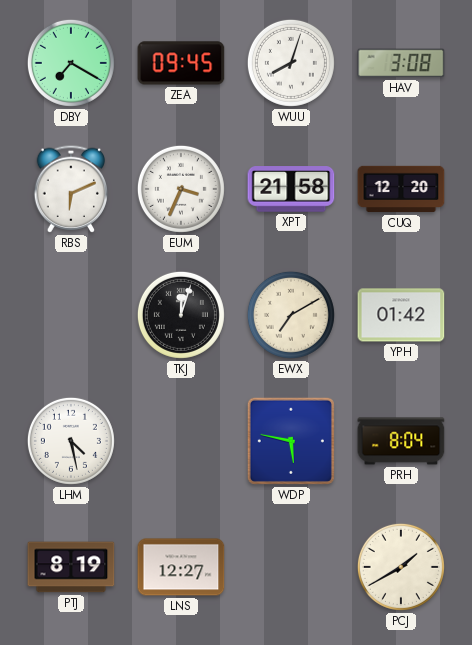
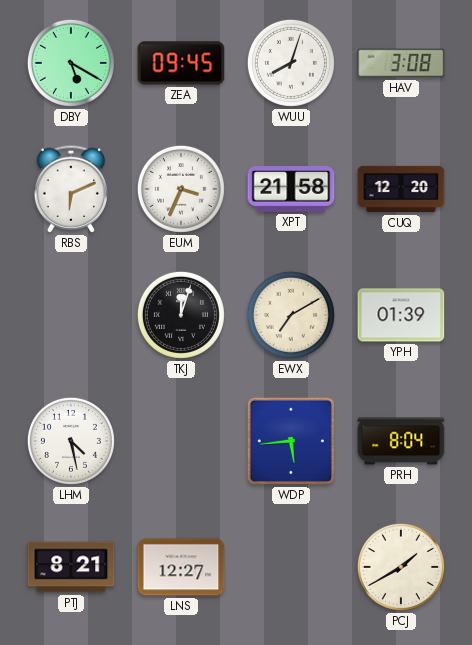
DBY: 7:20 -> 5:20 (71, 63)
YPH: 01:42 -> 01:39 (401, 315)
WDP: 5:47 -> 5:44 (291, 441)
PTJ: 8:19 -> 8:21 (71, 567)
